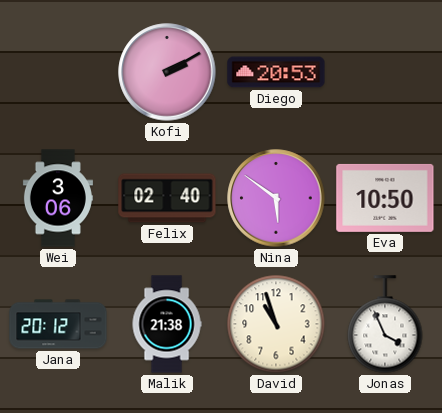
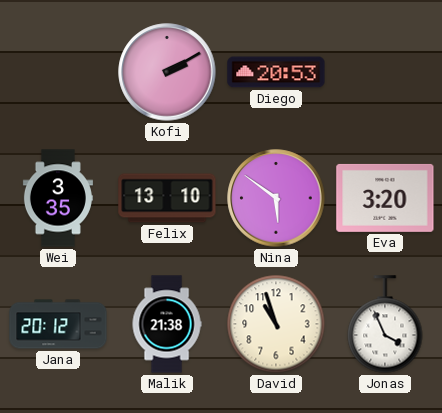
Wei: 3:06 -> 3:35 (58, 198)
Felix: 02:40 -> 13:10 (167, 198)
Eva: 10:50 -> 3:20 (385, 198)
